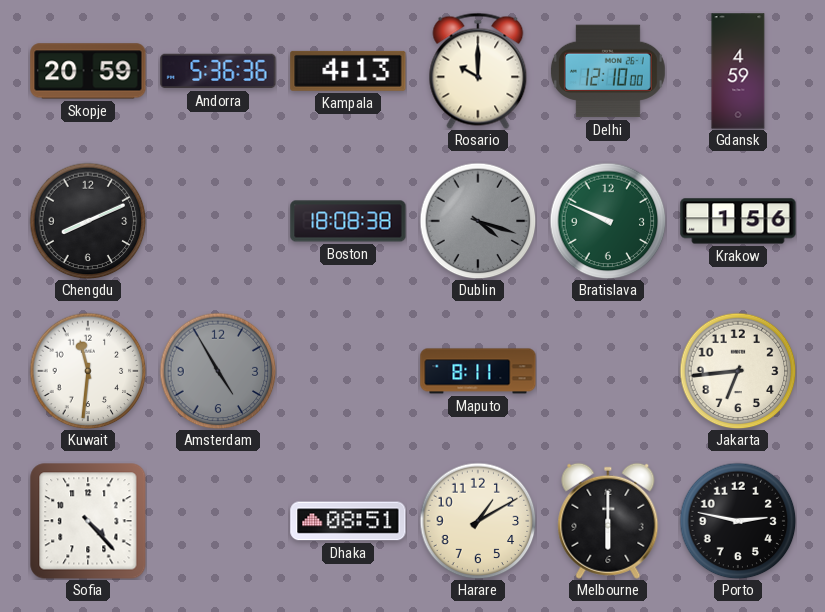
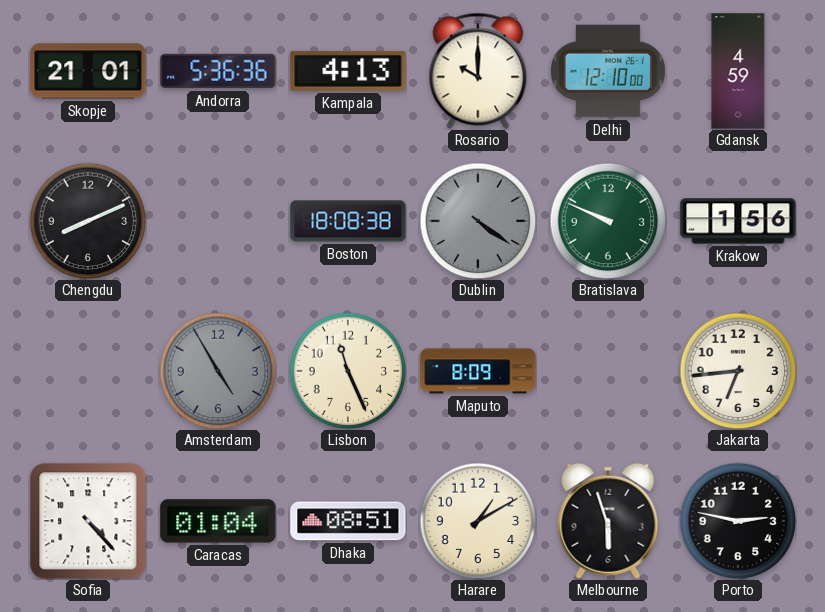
Skopje: 20:59 -> 21:01 (88, 71)
Dublin: 4:18 -> 4:21 (478, 221)
Kuwait: 11:31 -> none (88, 371)
Lisbon: none -> 11:26 (348, 371)
Maputo: 8:11 -> 8:09 (478, 371)
Caracas: none -> 01:04 (218, 521)
Melbourne: 6:00 -> 5:57 (608, 521)
